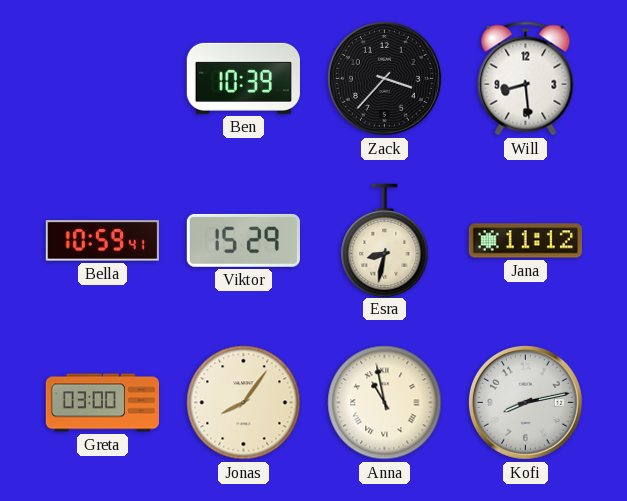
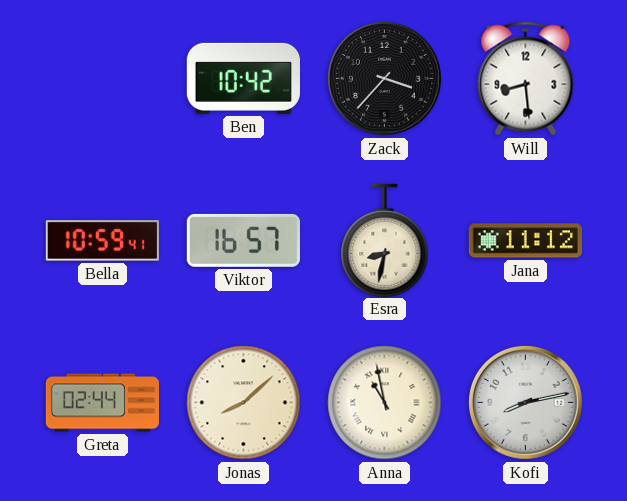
Ben: 10:39 -> 10:42 (243, 78)
Viktor: 15:29 -> 16:57 (243, 240)
Greta: 03:00 -> 02:44 (102, 403)
Jonas: 8:06 -> 8:08 (244, 403)
